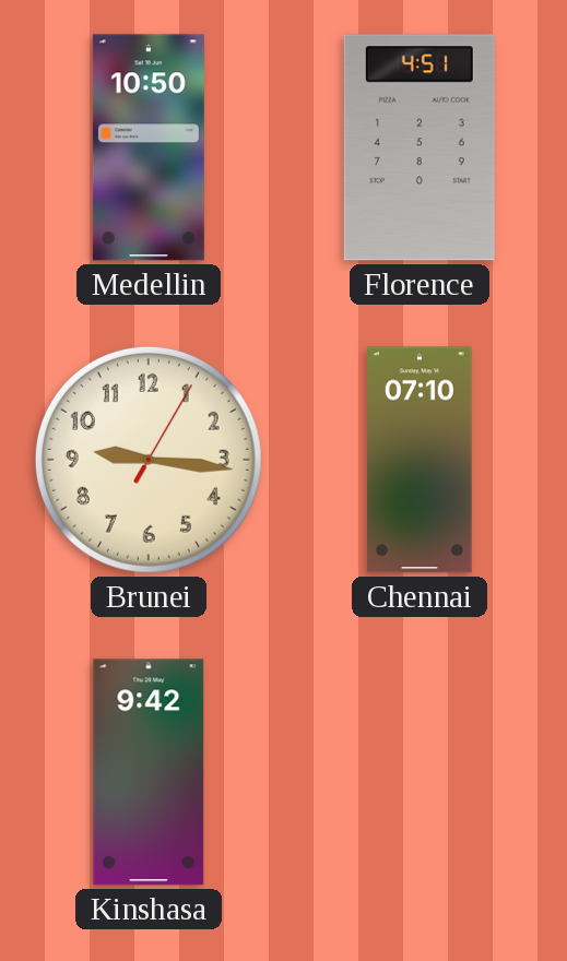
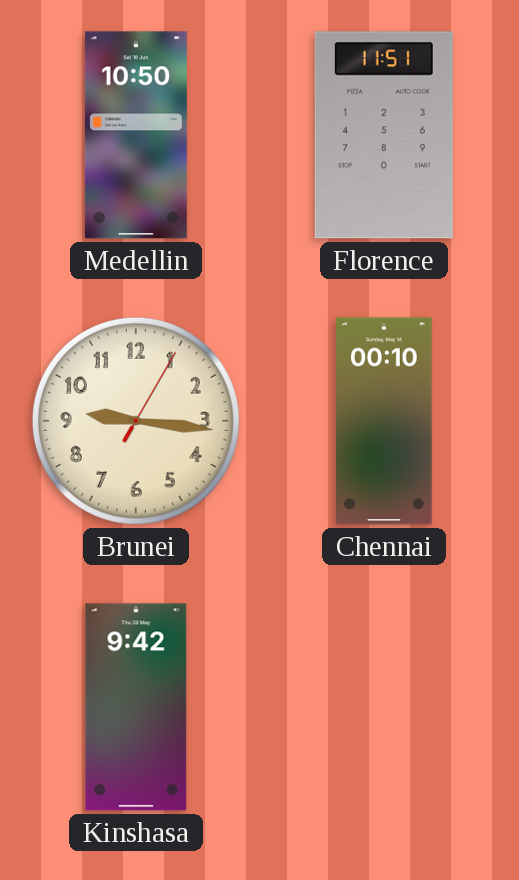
Florence: 4:51 -> 11:51 (384, 135)
Chennai: 07:10 -> 00:10 (384, 421)
